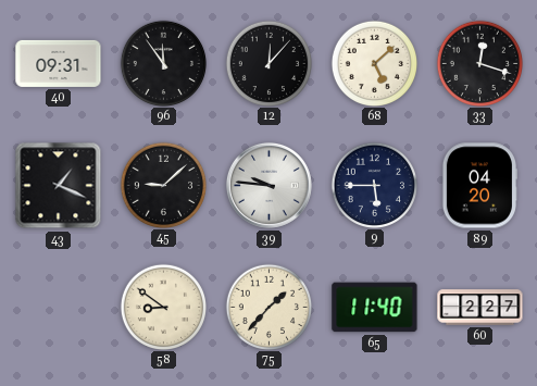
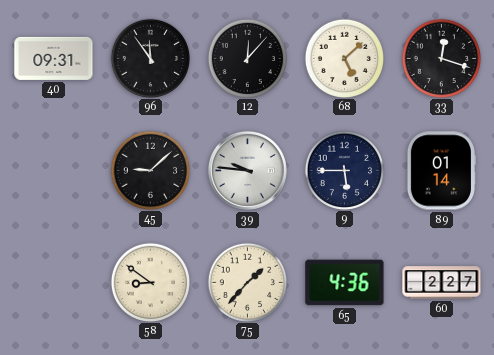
43: 1:19 -> none (59, 186)
89: 04:20 -> 01:14 (440, 171)
65: 11:40 -> 4:36 (345, 283)
